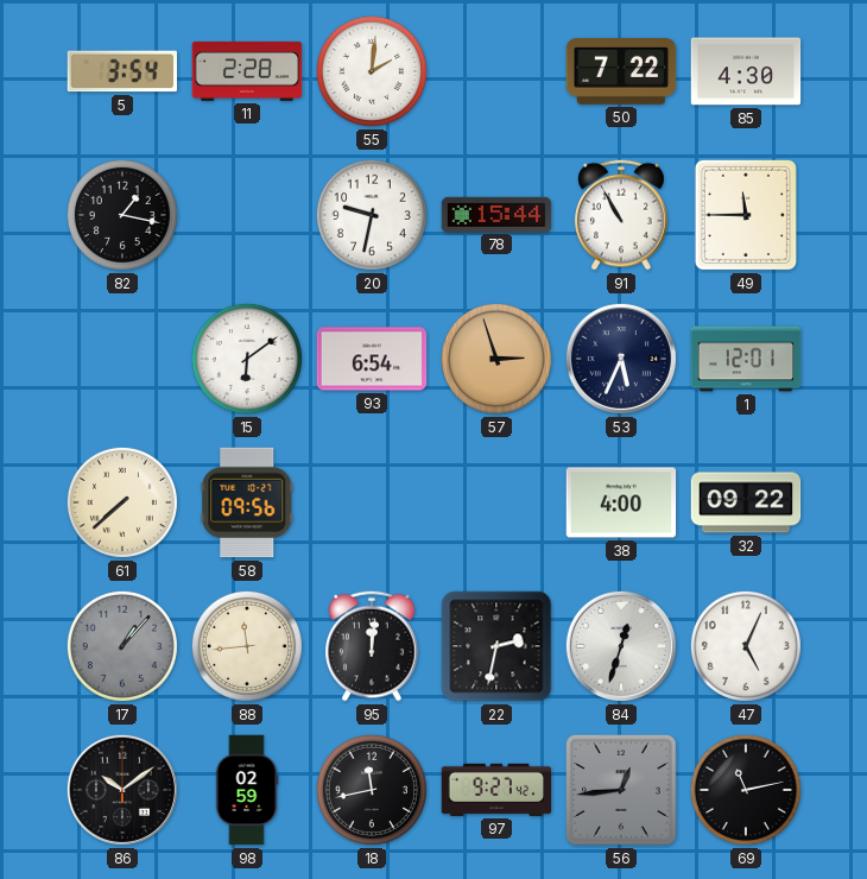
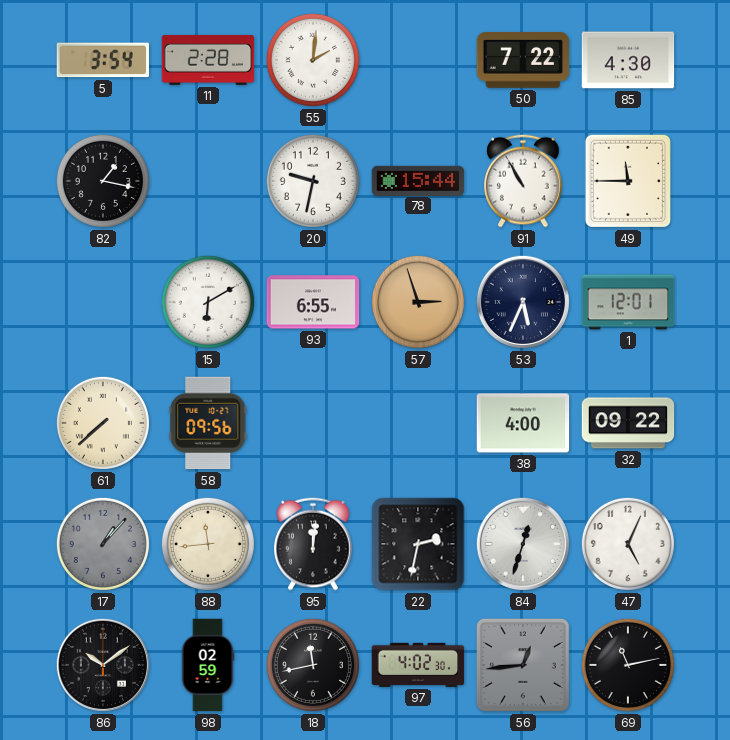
15: 6:09 -> 6:10 (208, 302)
93: 6:54 -> 6:55 (313, 302)
97: 9:27 -> 4:02 (418, 665)
